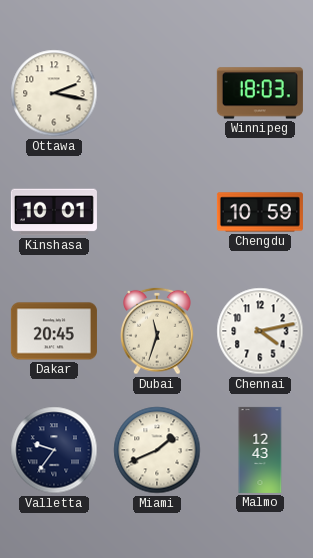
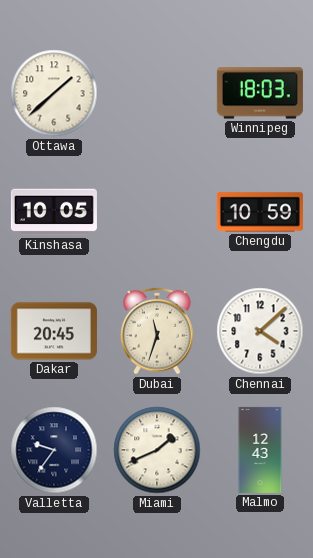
Ottawa: 2:17 -> 1:38 (54, 93)
Kinshasa: 10:01 -> 10:05 (54, 212)
Chennai: 4:13 -> 4:08 (260, 331)
